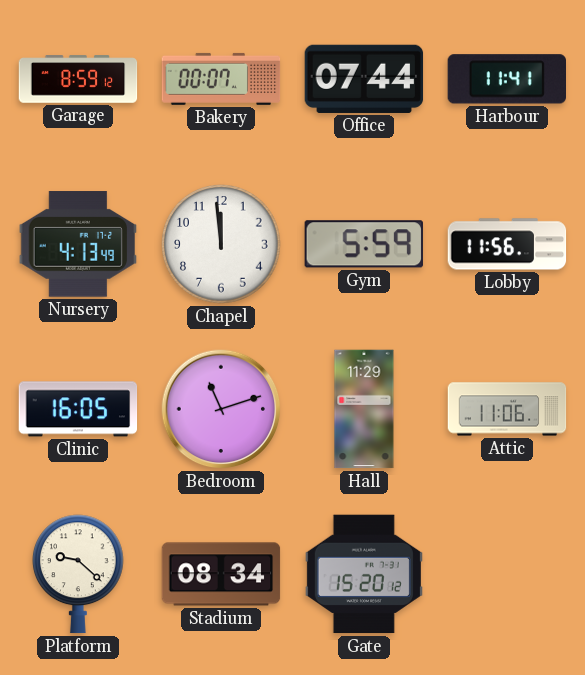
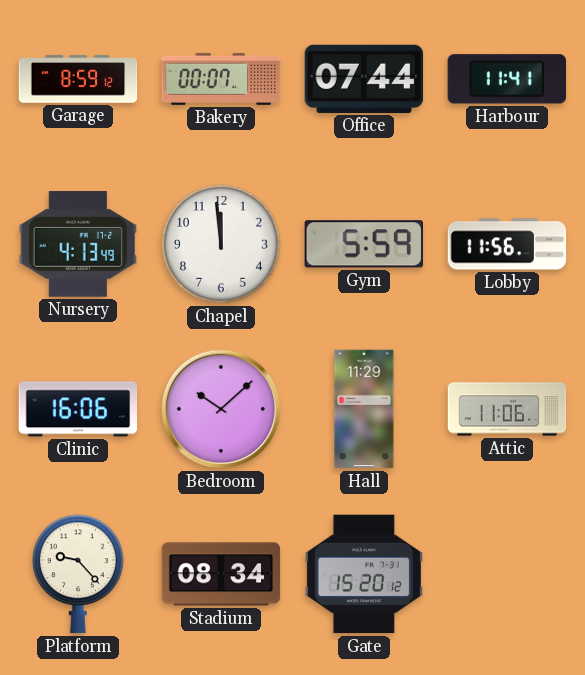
Clinic: 16:05 -> 16:06 (78, 409)
Bedroom: 11:12 -> 10:08 (221, 409)
Platform: 9:22 -> 9:23 (79, 574)
